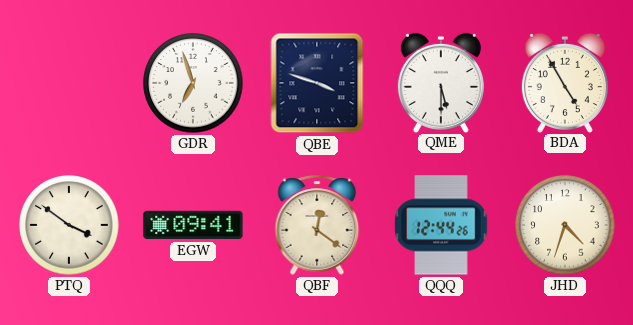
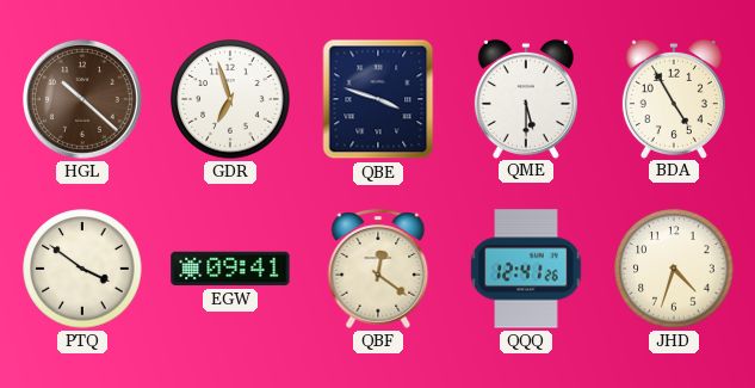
HGL: none -> 10:22 (83, 100)
QQQ: 12:44 -> 12:41 (526, 269)
